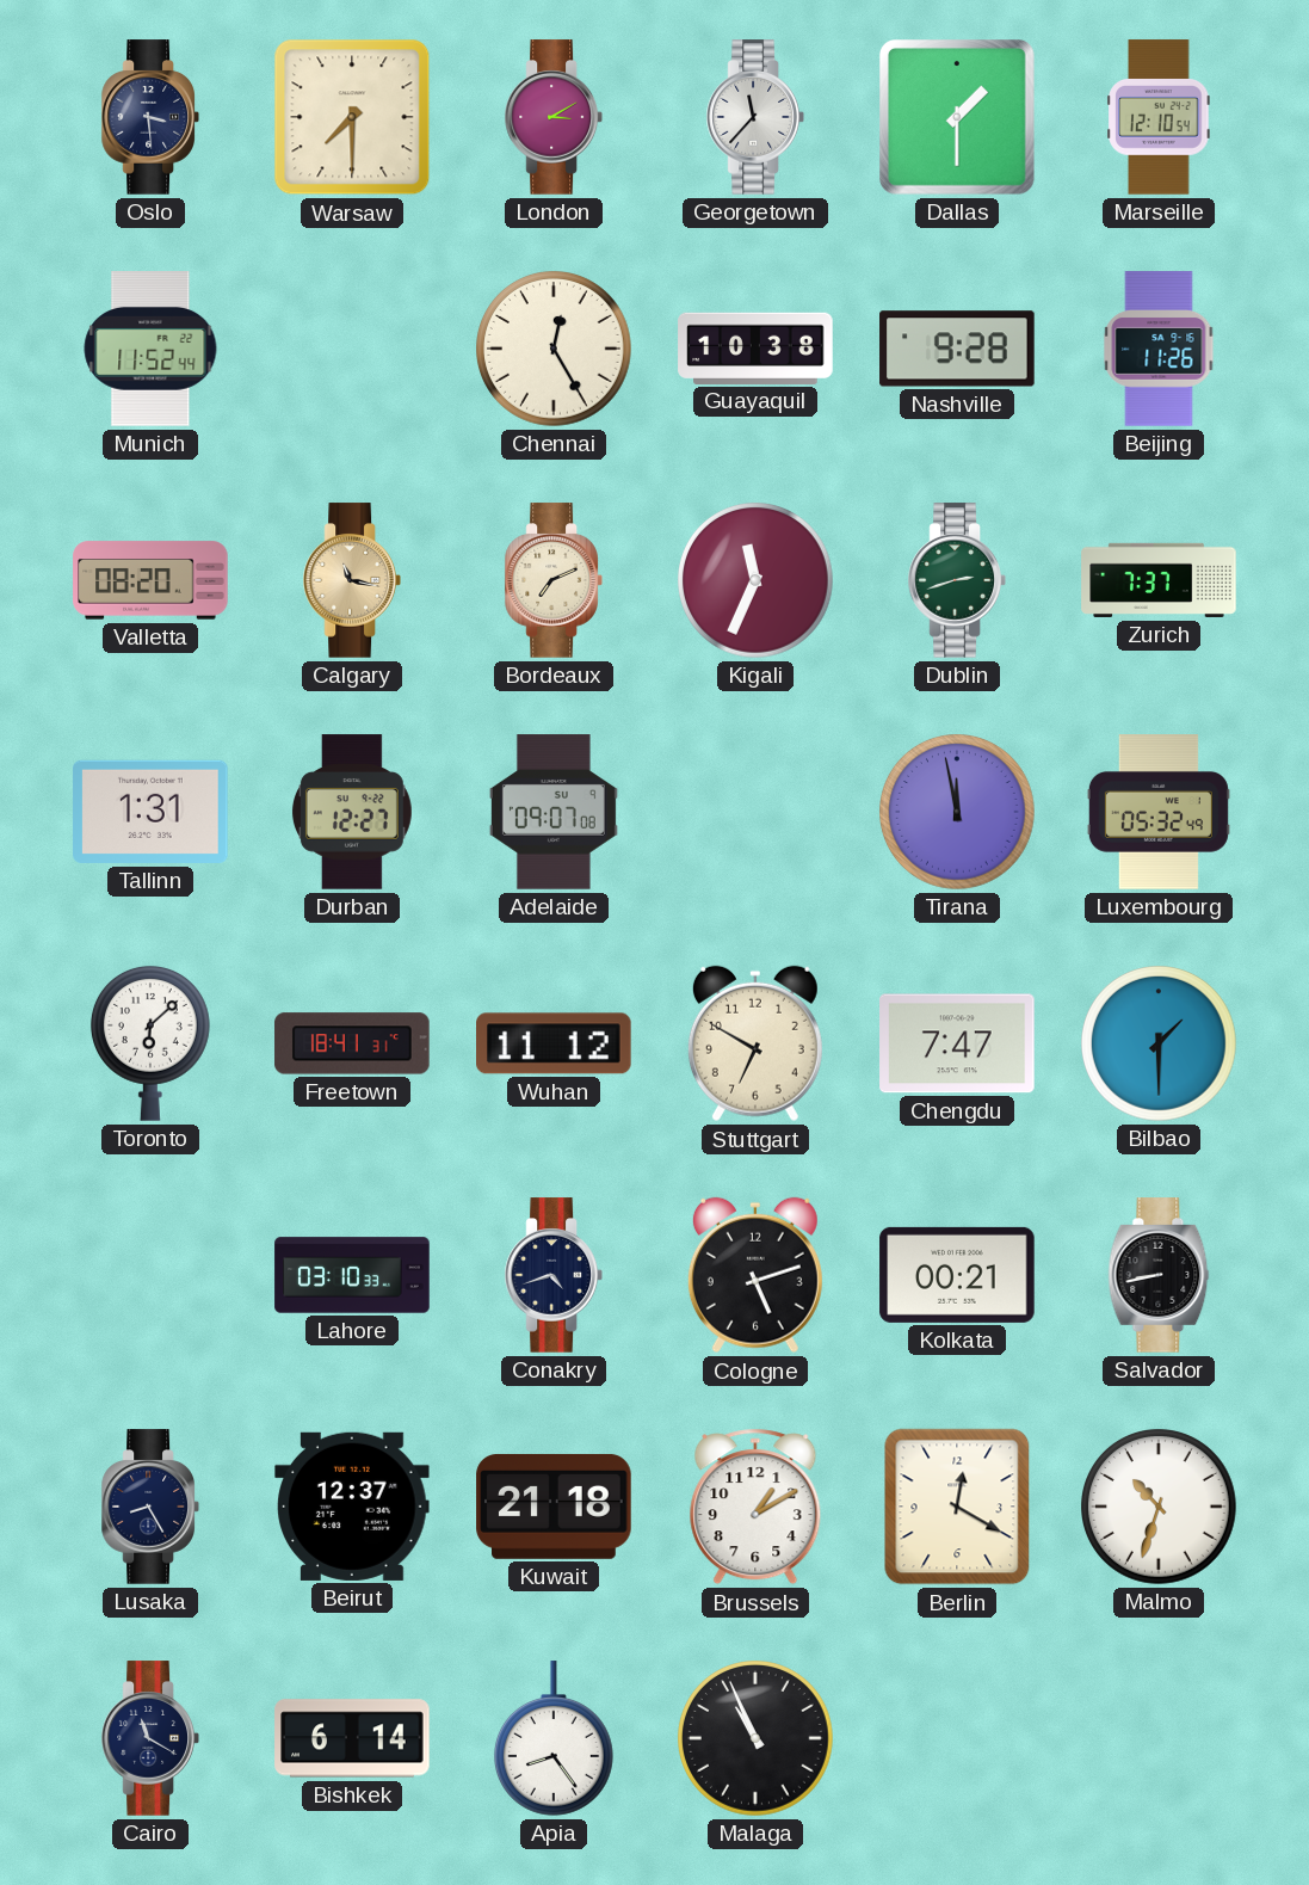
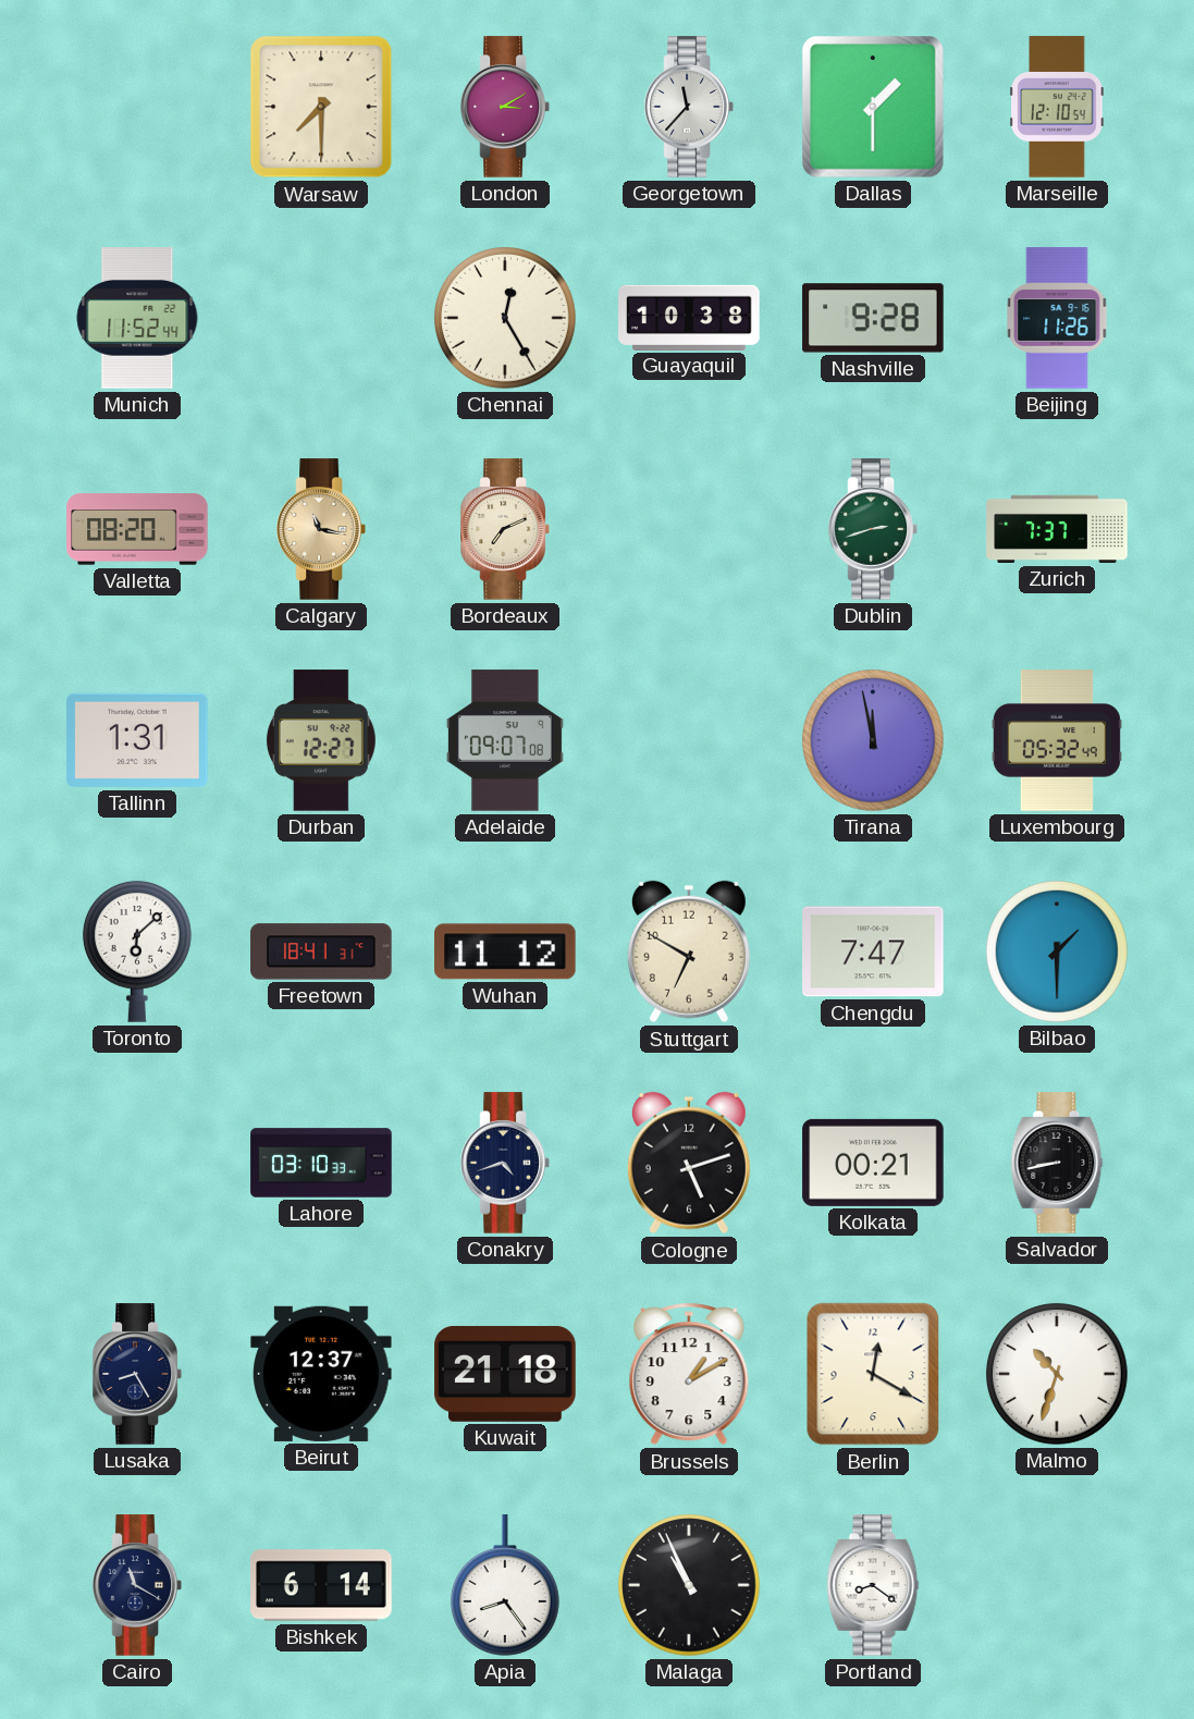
Oslo: 3:29 -> none (150, 117)
Kigali: 11:34 -> none (757, 581)
Portland: none -> 8:21 (873, 1585)
